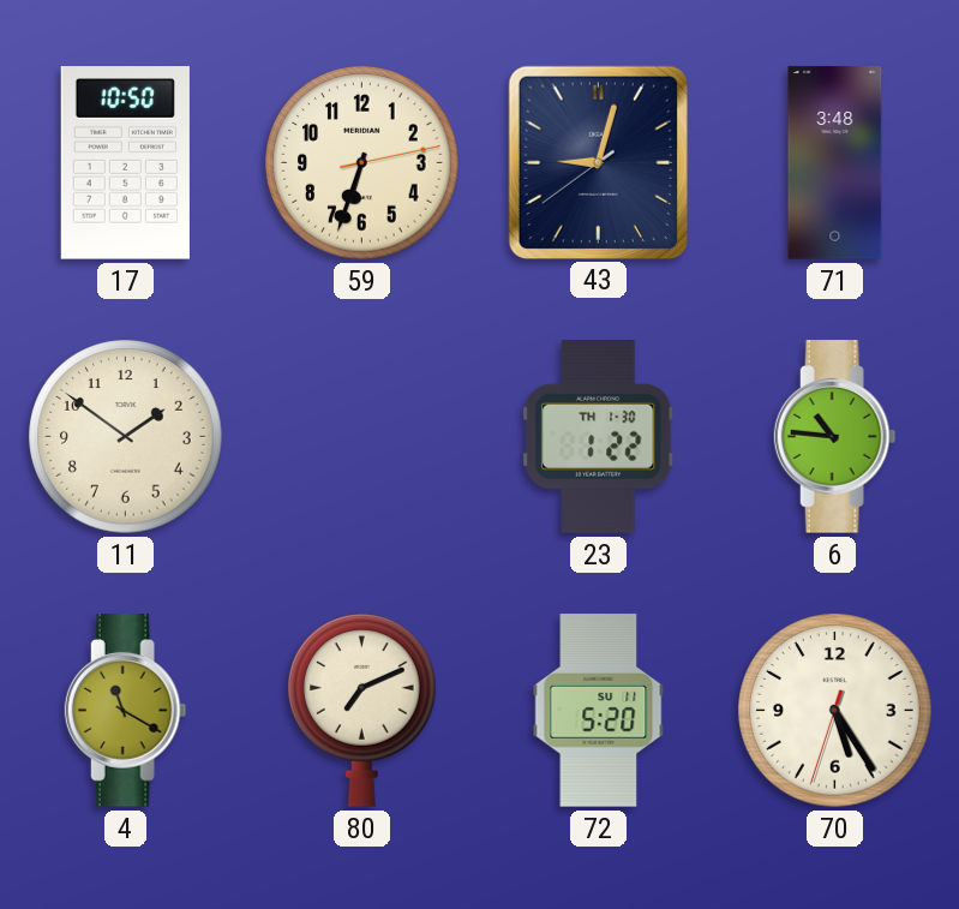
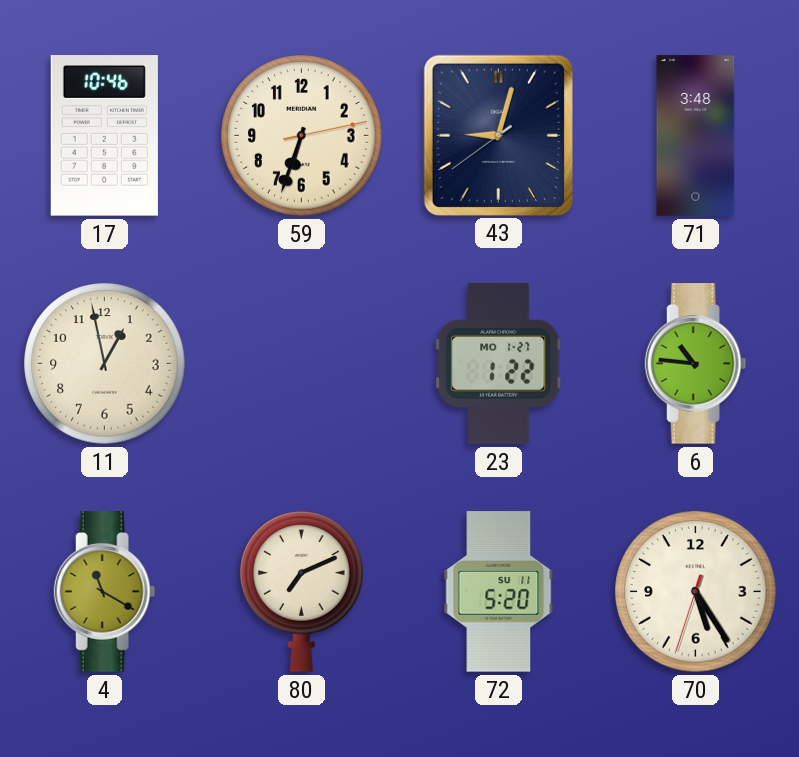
17: 10:50 -> 10:46 (104, 136)
11: 1:51 -> 12:58 (105, 364)
23 date: TH 1-30 -> MO 1-27 (499, 364)
